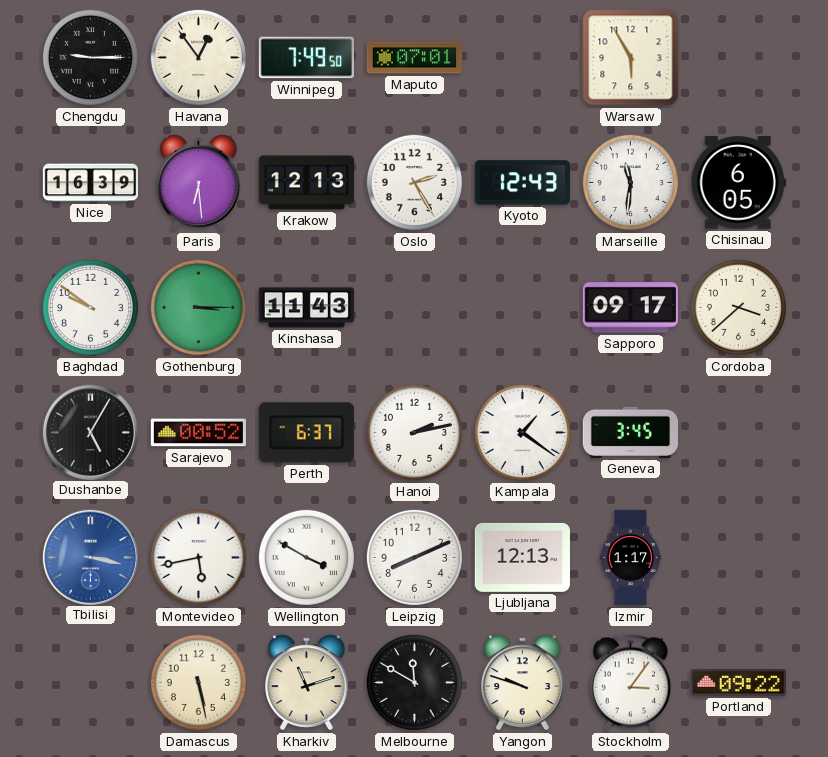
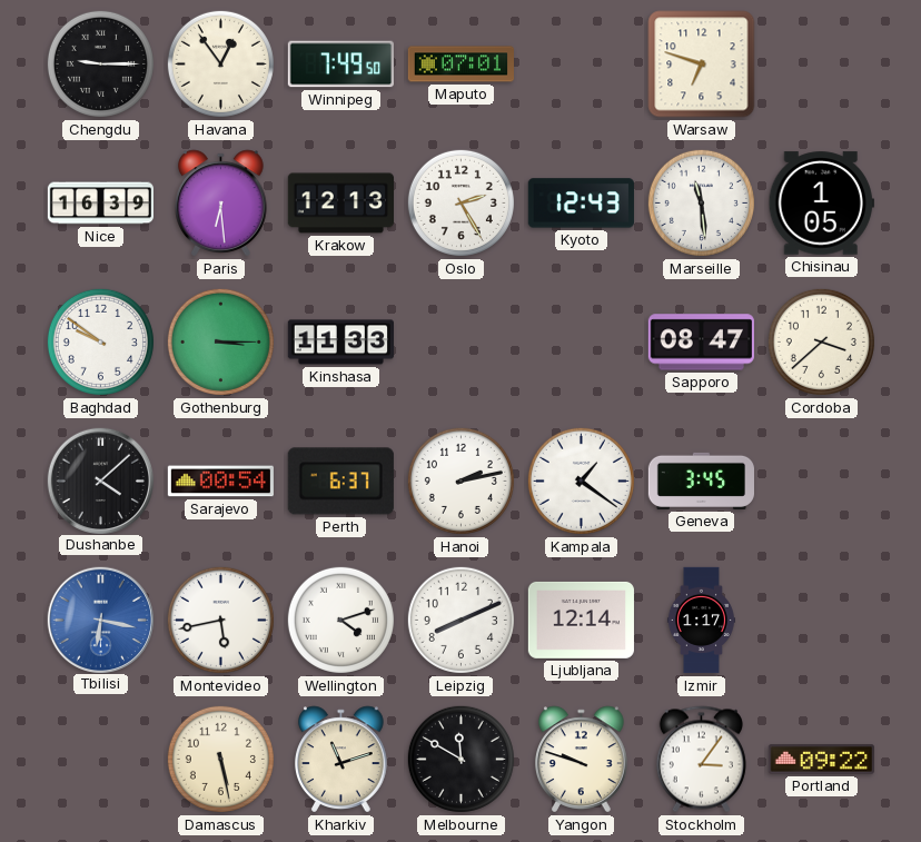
Warsaw: 5:55 -> 6:48 (702, 65)
Marseille: 11:31 -> 11:29 (701, 202)
Chisinau: 6:05 -> 1:05 (821, 204)
Kinshasa: 11:43 -> 11:33 (340, 343)
Sapporo: 09:17 -> 08:47 (701, 343)
Dushanbe: 5:05 -> 4:08 (100, 481)
Sarajevo: 00:52 -> 00:54 (220, 482)
Tbilisi: 3:17 -> 6:17 (100, 620)
Wellington: 3:50 -> 4:12 (340, 620)
Ljubljana: 12:13 -> 12:14 (581, 620)
